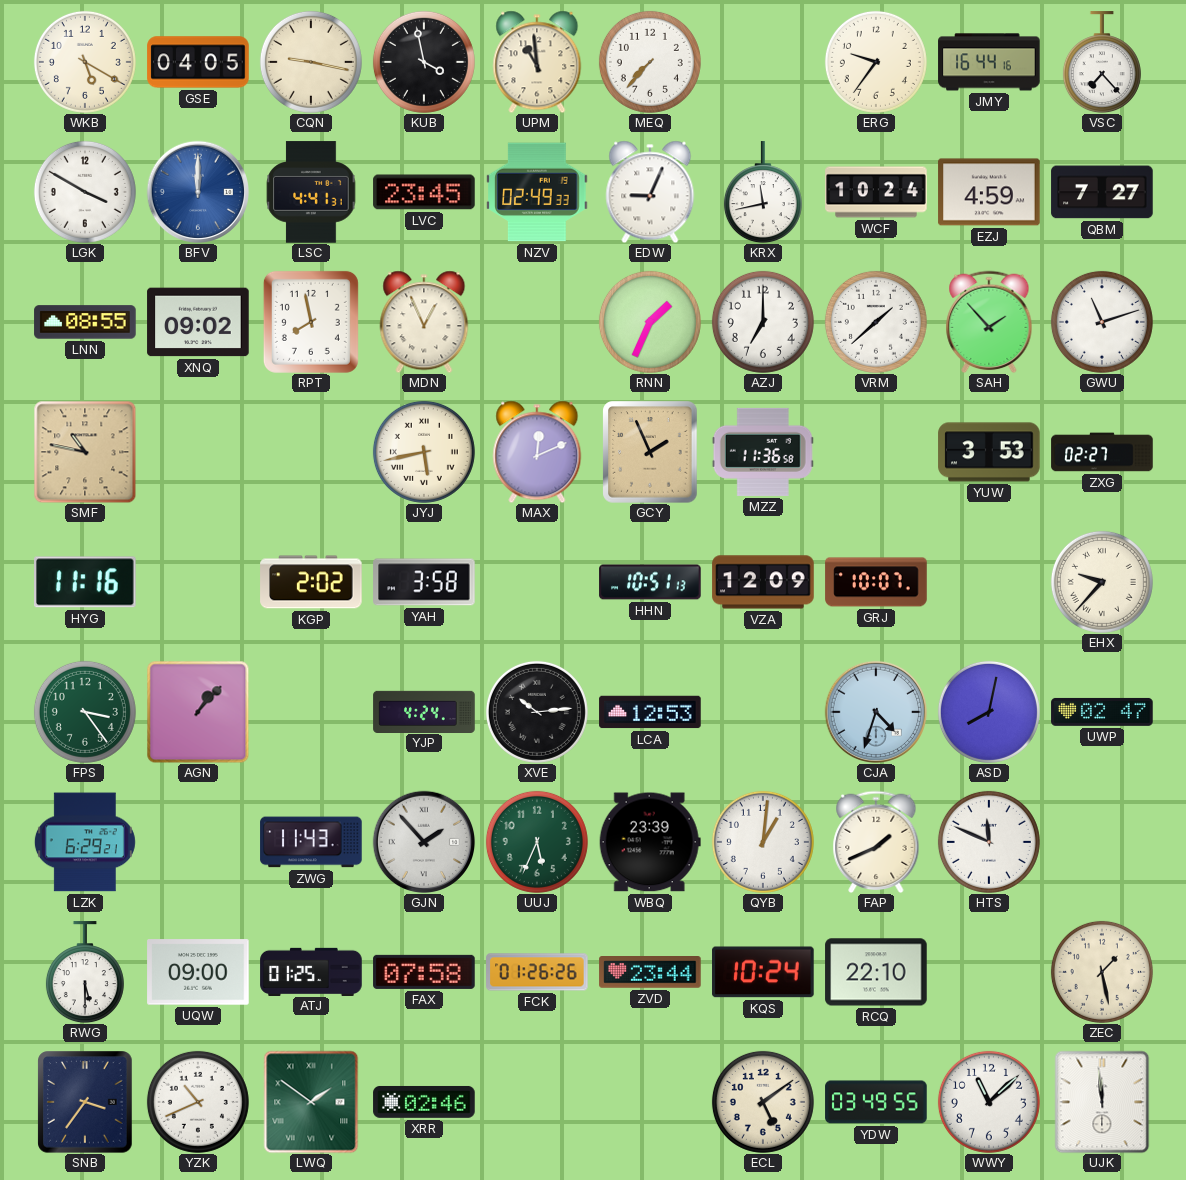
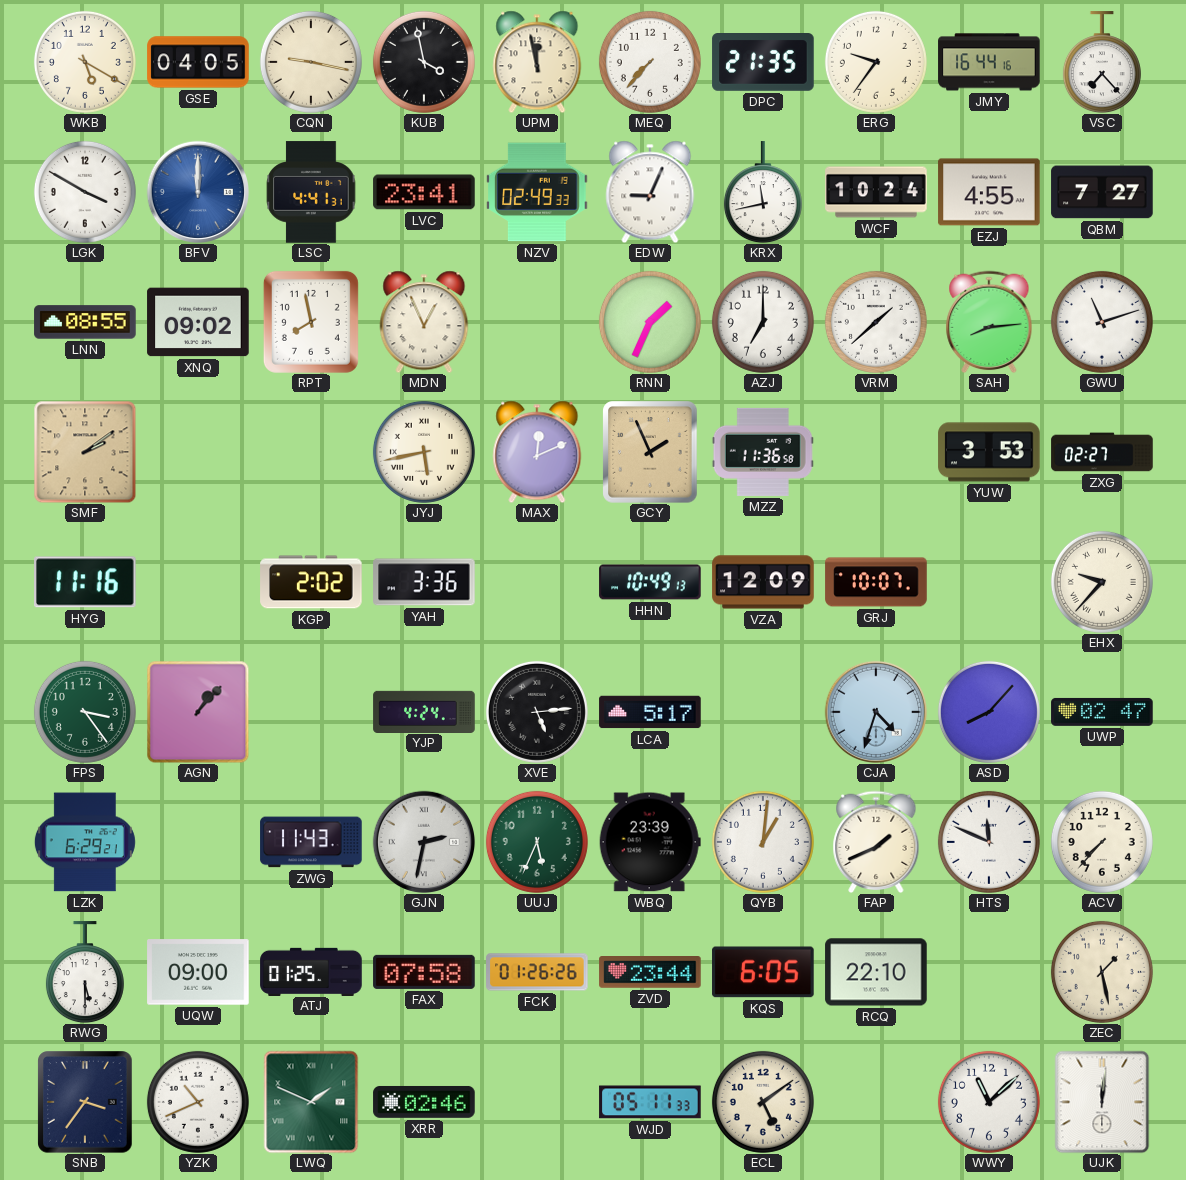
UPM: 10:59 -> 11:58 (537, 62)
DPC: none -> 21:35 (763, 63)
LVC: 23:45 -> 23:41 (424, 192)
EZJ: 4:59 -> 4:55 (989, 192)
SAH: 1:53 -> 8:14 (989, 322)
SMF: 10:47 -> 2:09 (85, 452)
YAH: 3:58 -> 3:36 (424, 582)
HHN: 10:51 -> 10:49 (650, 582)
XVE: 10:14 -> 5:14 (537, 712)
LCA: 12:53 -> 5:17 (650, 712)
ASD: 8:02 -> 8:07 (989, 712)
GJN: 1:53 -> 2:32 (424, 842)
ACV: none -> 7:37 (1102, 842)
KQS: 10:24 -> 6:05 (763, 972)
LWQ: 1:51 -> 1:49 (311, 1102)
WJD: none -> 05:11 (650, 1102)
YDW: 03:49 -> none (876, 1102)
UJK: 11:59 -> 12:01 (1102, 1102)
